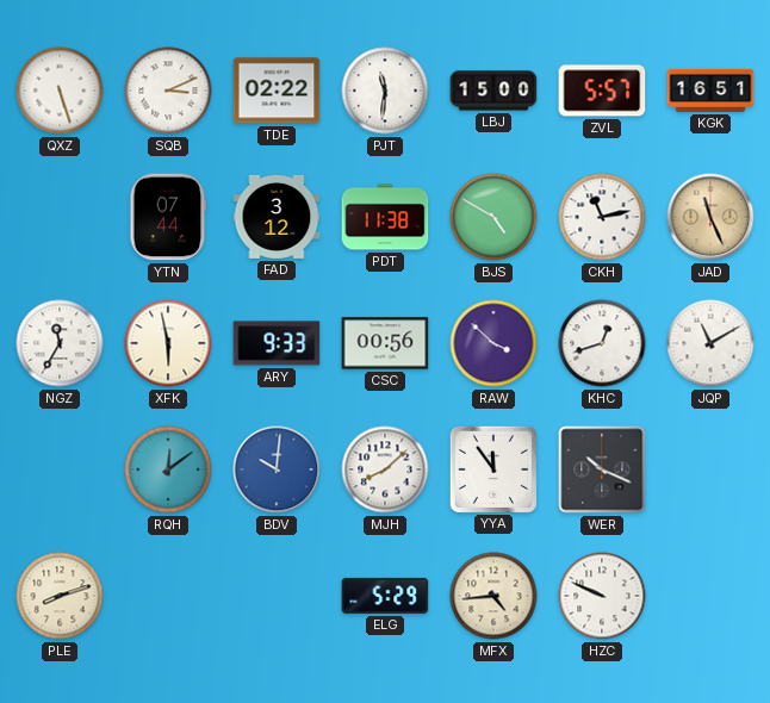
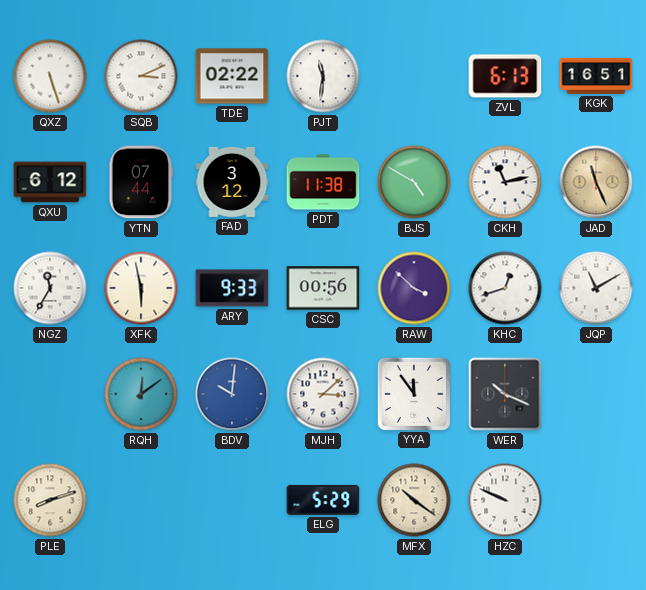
LBJ: 15:00 -> none (493, 91)
ZVL: 5:57 -> 6:13 (505, 76)
QXU: none -> 6:12 (50, 182)
MJH: 8:08 -> 3:08 (323, 394)
MFX: 4:44 -> 10:21 (414, 500)
